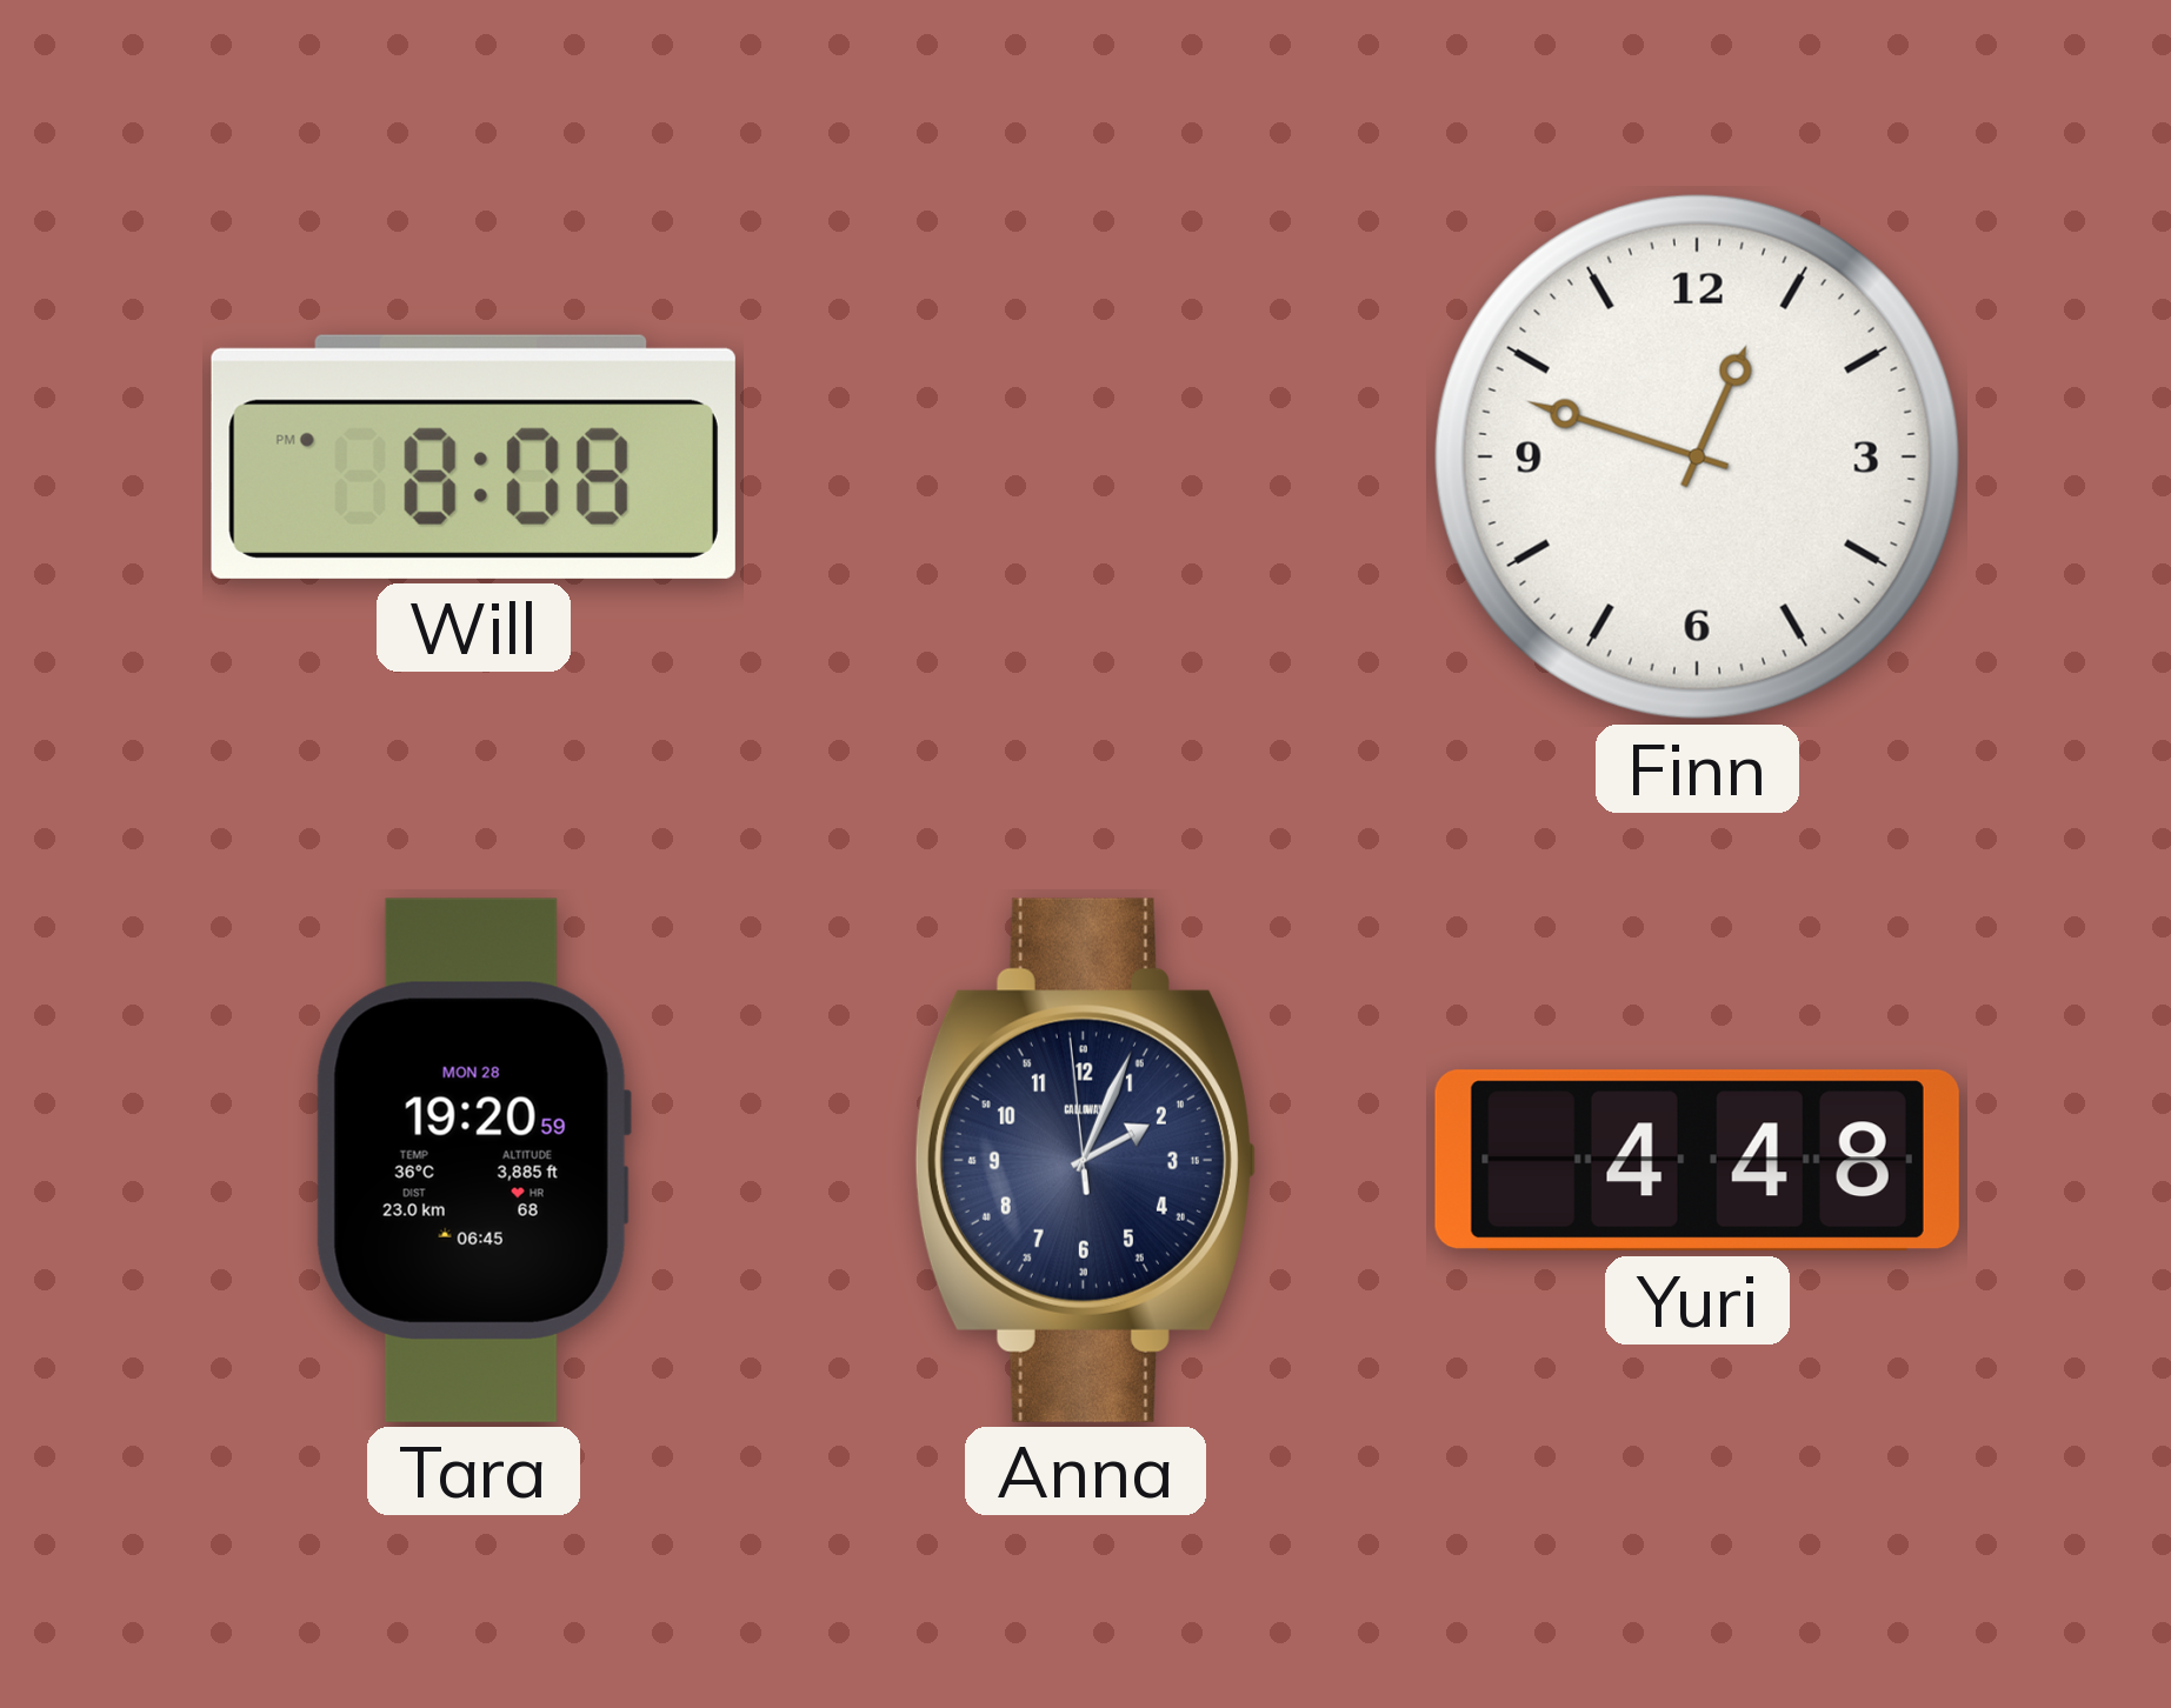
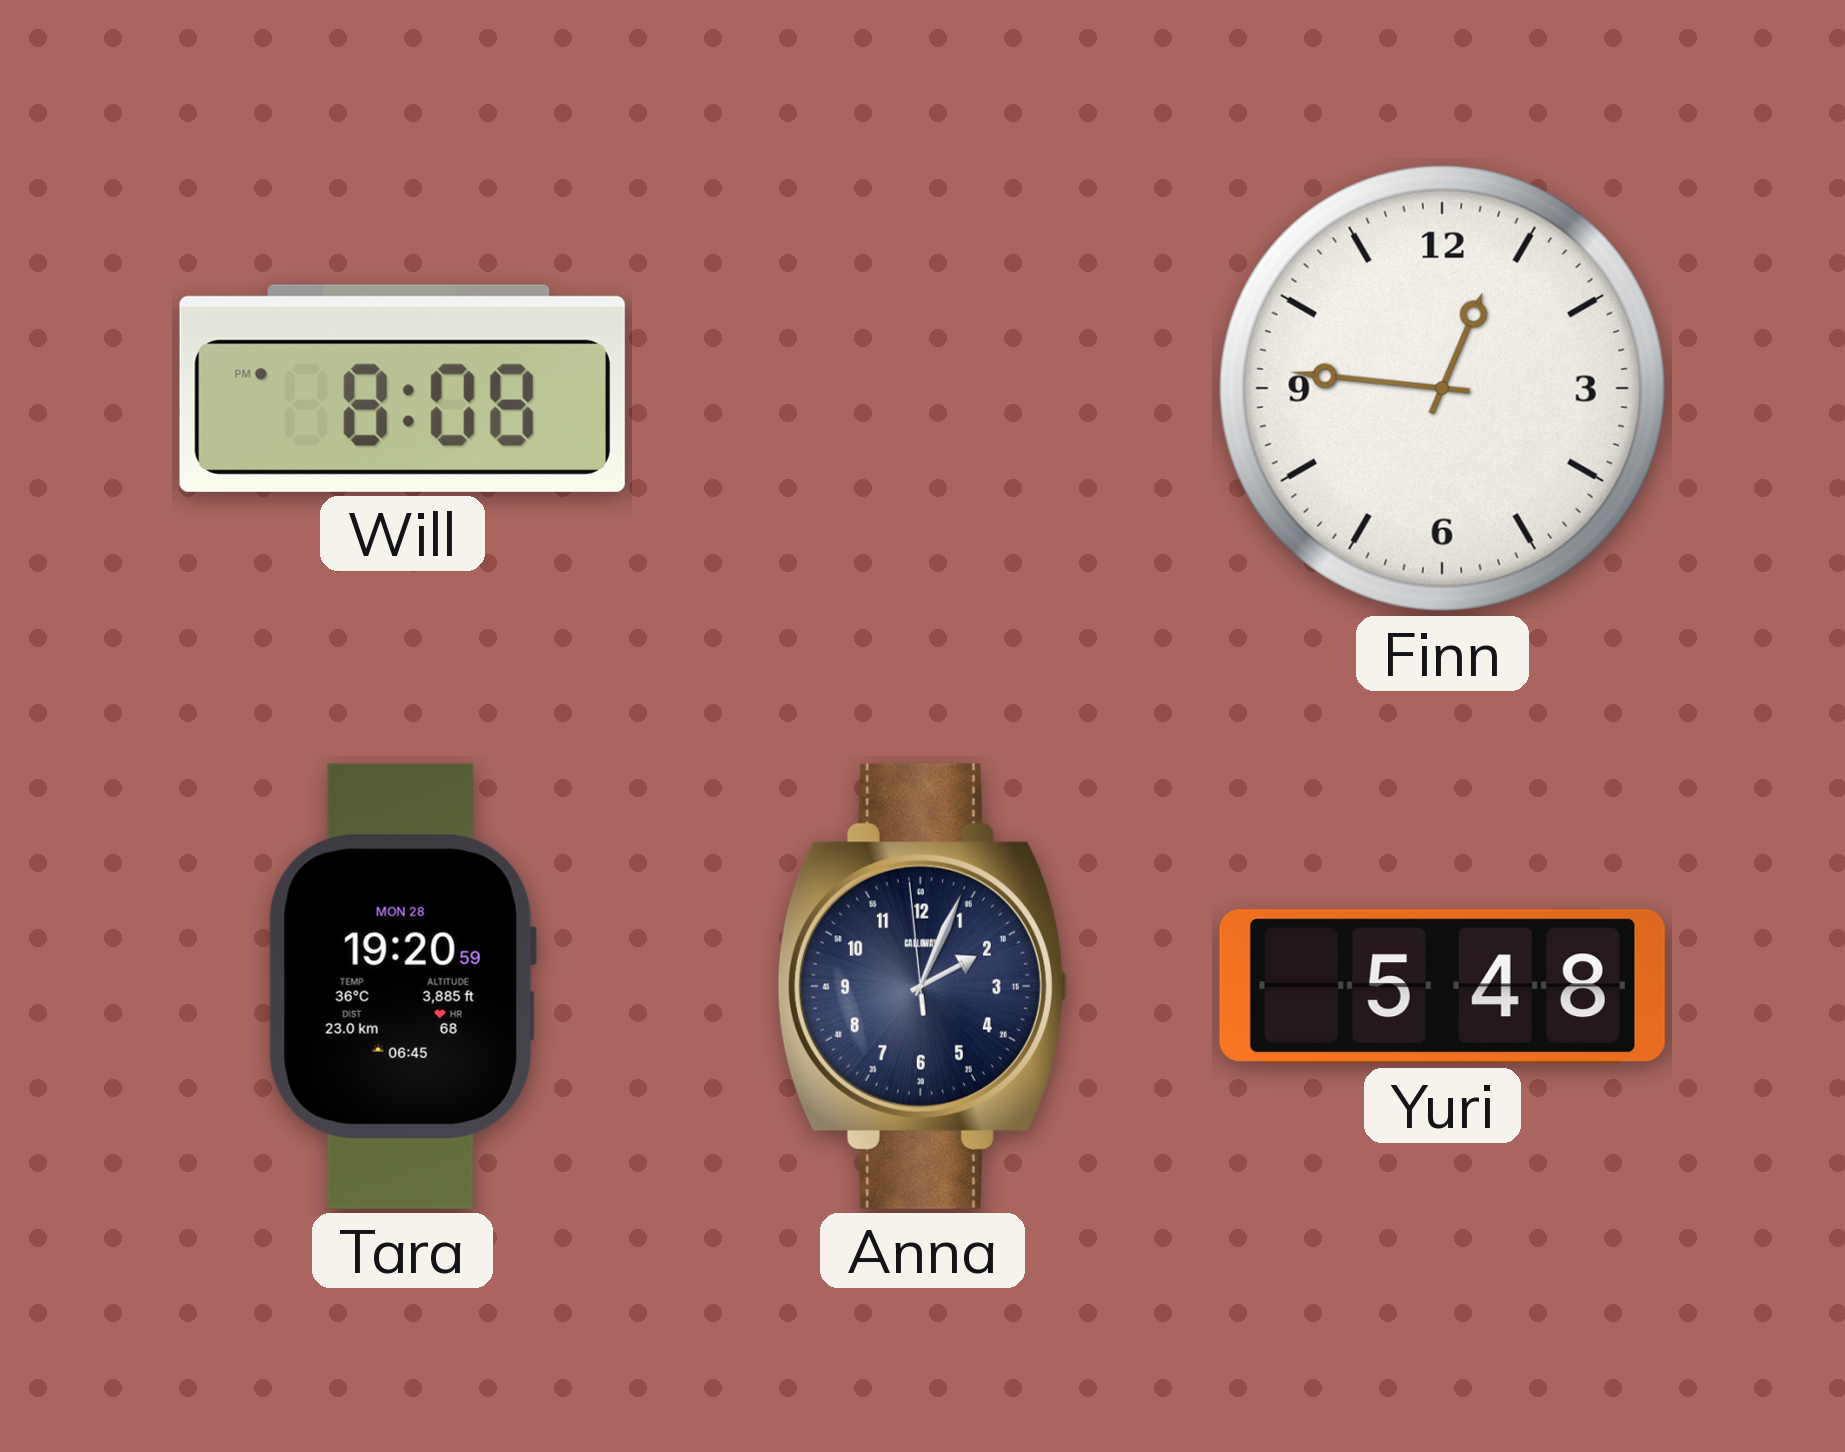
Finn: 12:48 -> 12:46 (1442, 388)
Yuri: 4:48 -> 5:48 (1442, 987)
